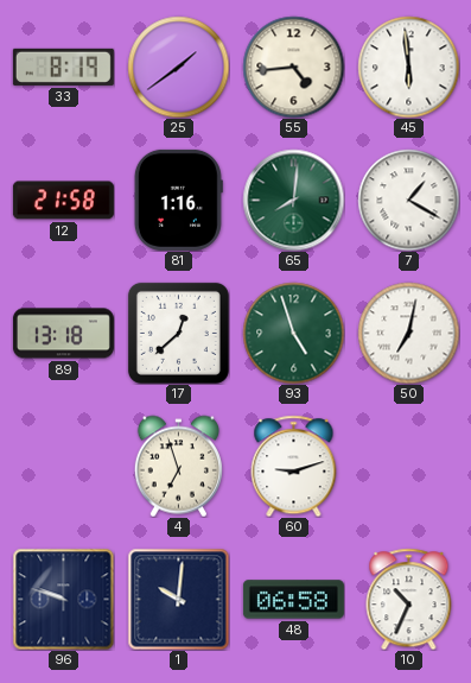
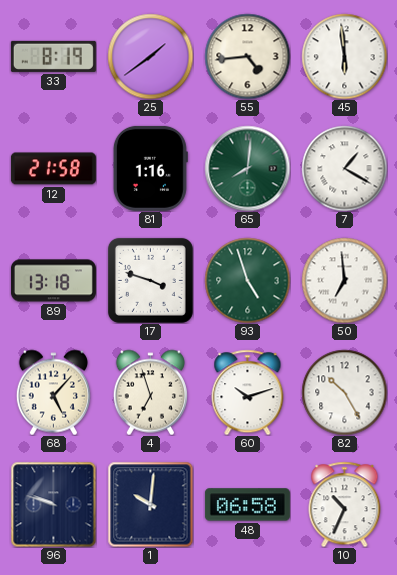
17: 12:38 -> 3:48 (150, 280)
50: 7:02 -> 6:59 (344, 280)
68: none -> 5:07 (53, 392)
60: 9:12 -> 10:12 (248, 392)
82: none -> 10:25 (344, 392)
